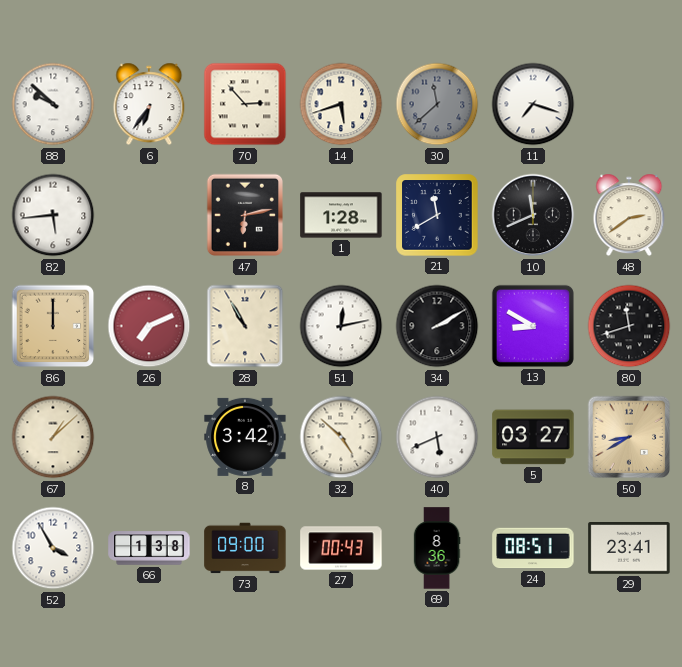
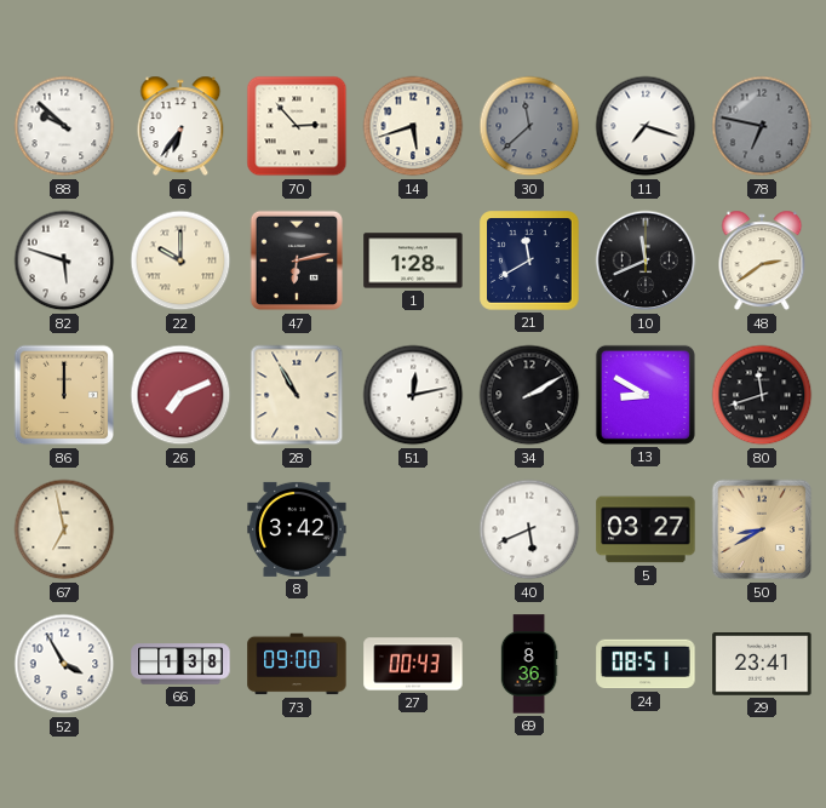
78: none -> 6:47 (762, 126)
82: 5:44 -> 5:48 (64, 260)
22: none -> 10:00 (180, 260)
67: 1:08 -> 6:58 (64, 529)
32: 4:52 -> none (341, 437)
